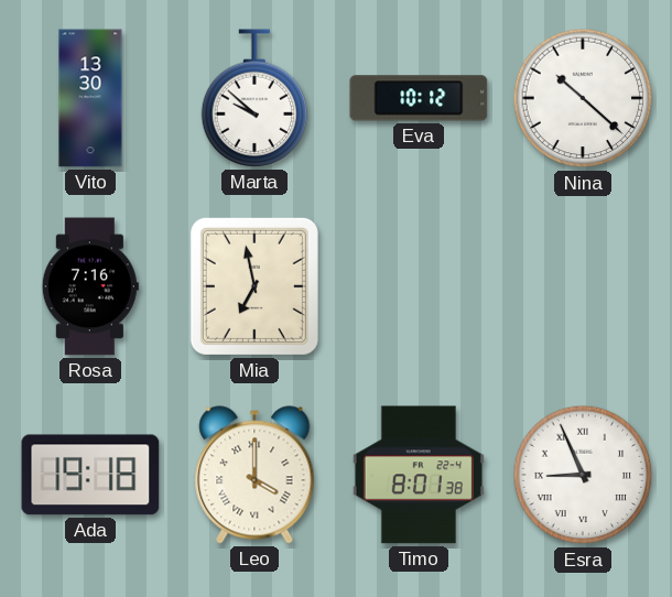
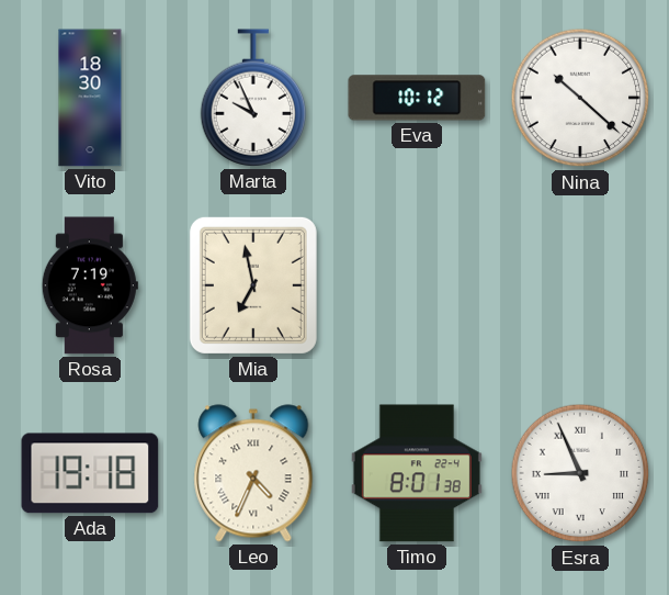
Vito: 13:30 -> 18:30 (90, 98)
Marta: 9:52 -> 9:56 (253, 98)
Rosa: 7:16 -> 7:19 (90, 285)
Leo: 4:00 -> 4:34 (253, 473)
